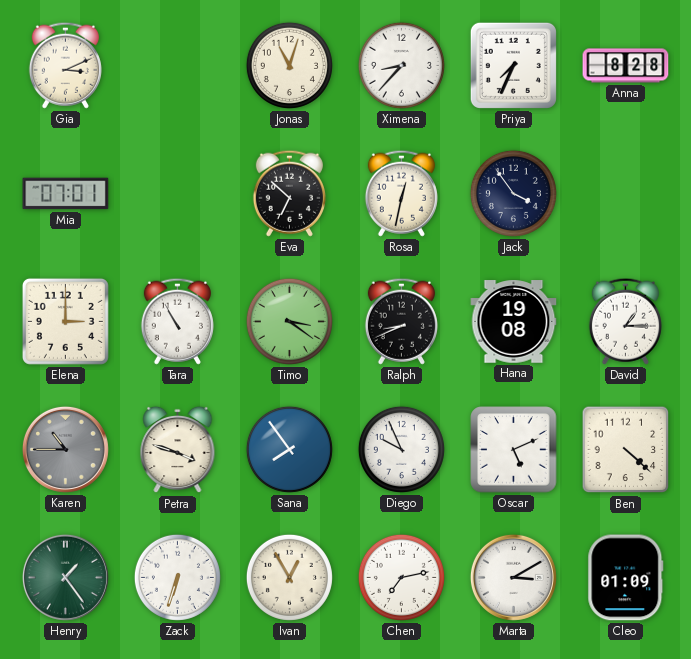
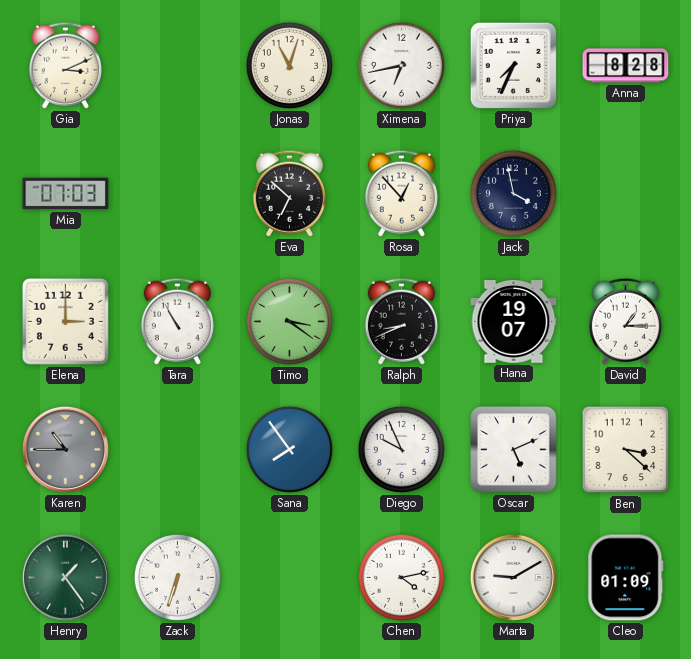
Ximena: 8:37 -> 6:43 (401, 65)
Mia: 07:01 -> 07:03 (66, 194)
Rosa: 12:32 -> 12:53 (401, 193)
Jack: 3:54 -> 3:58 (513, 193)
Hana: 19:08 -> 19:07 (514, 322)
Petra: 3:48 -> none (178, 450)
Ben: 4:22 -> 3:22 (626, 450)
Ivan: 12:55 -> none (289, 577)
Chen: 7:13 -> 4:13 (401, 577)
Marta: 3:10 -> 9:10 (513, 577)
